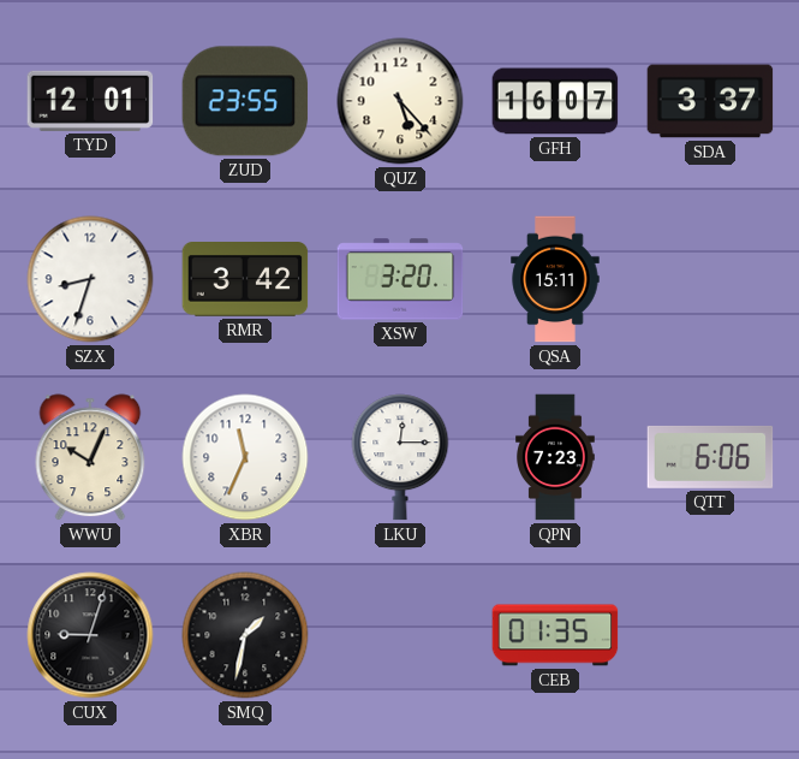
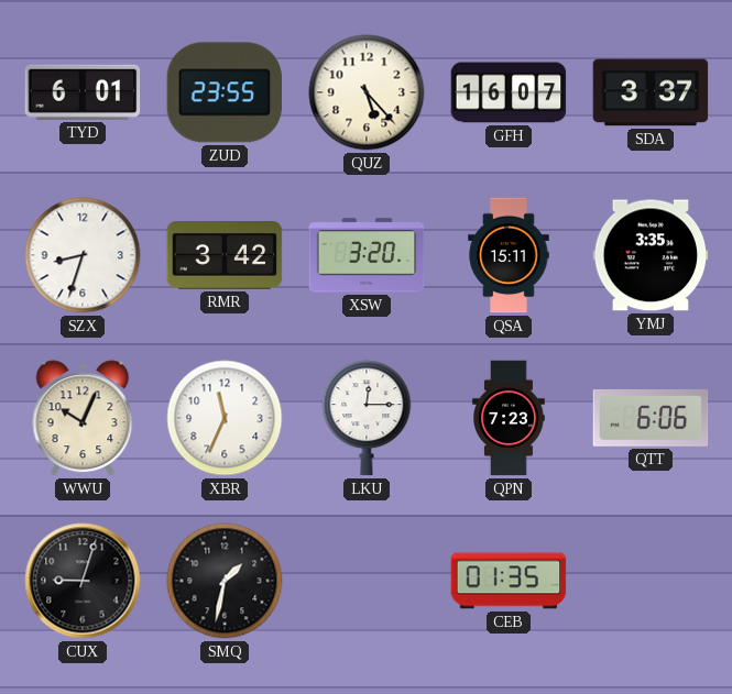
TYD: 12:01 -> 6:01 (83, 92)
YMJ: none -> 3:35 (651, 255)
